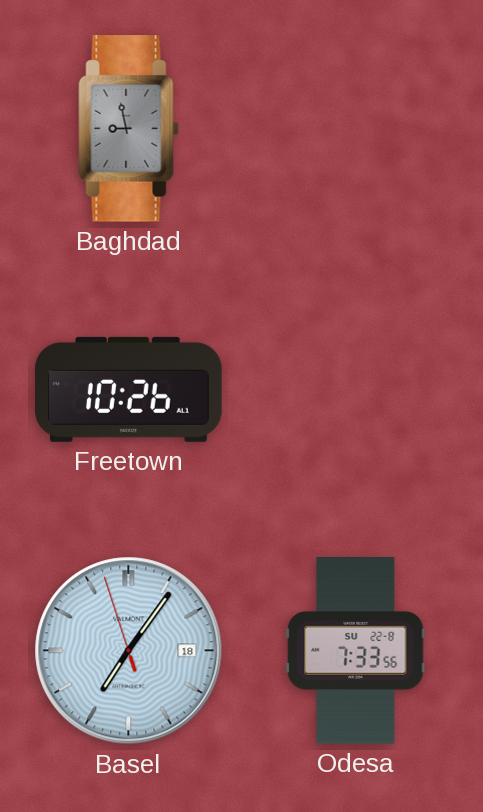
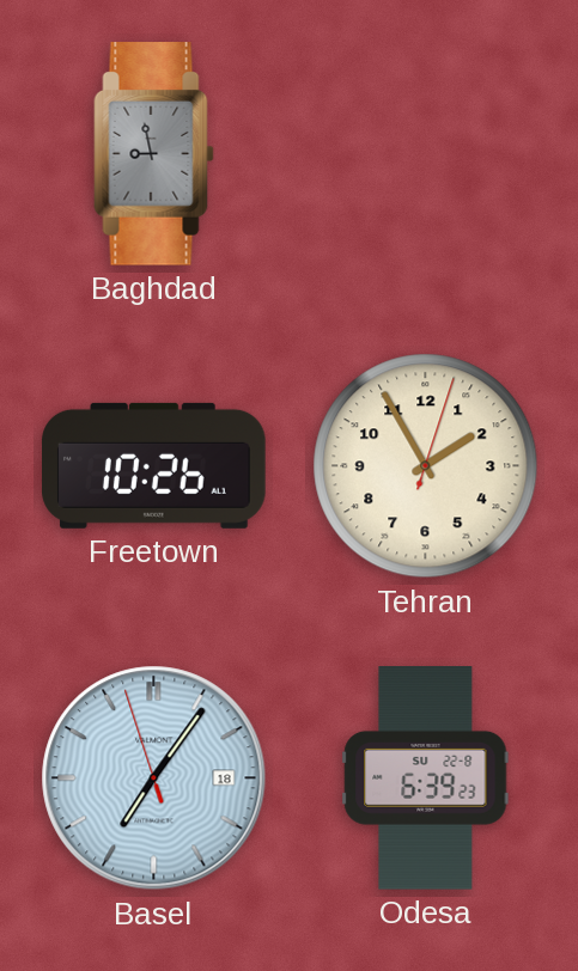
Tehran: none -> 1:55 (426, 466)
Odesa: 7:33 -> 6:39 (426, 778)
